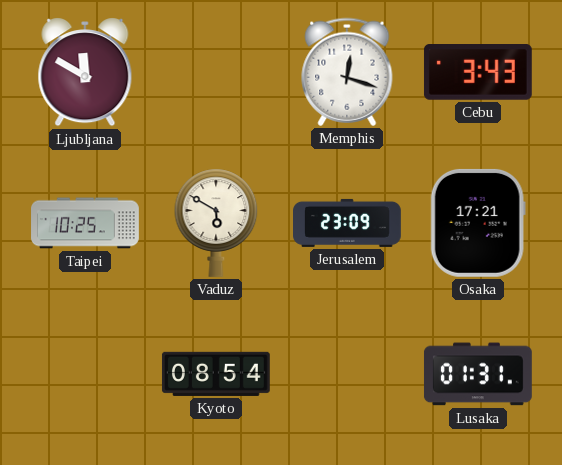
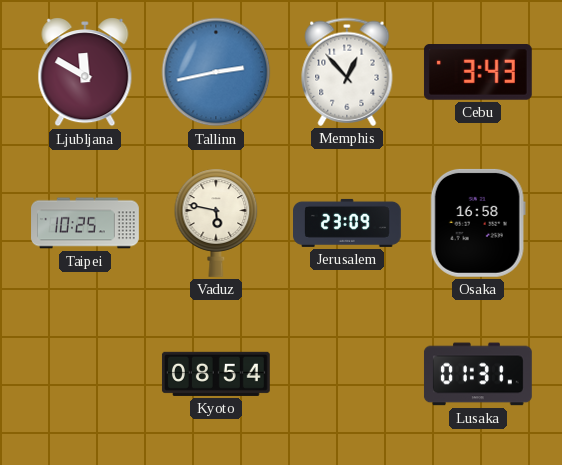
Tallinn: none -> 2:43 (216, 72)
Memphis: 12:18 -> 12:53 (347, 72)
Vaduz: 5:50 -> 5:47 (216, 223)
Osaka: 17:21 -> 16:58 (478, 223)
